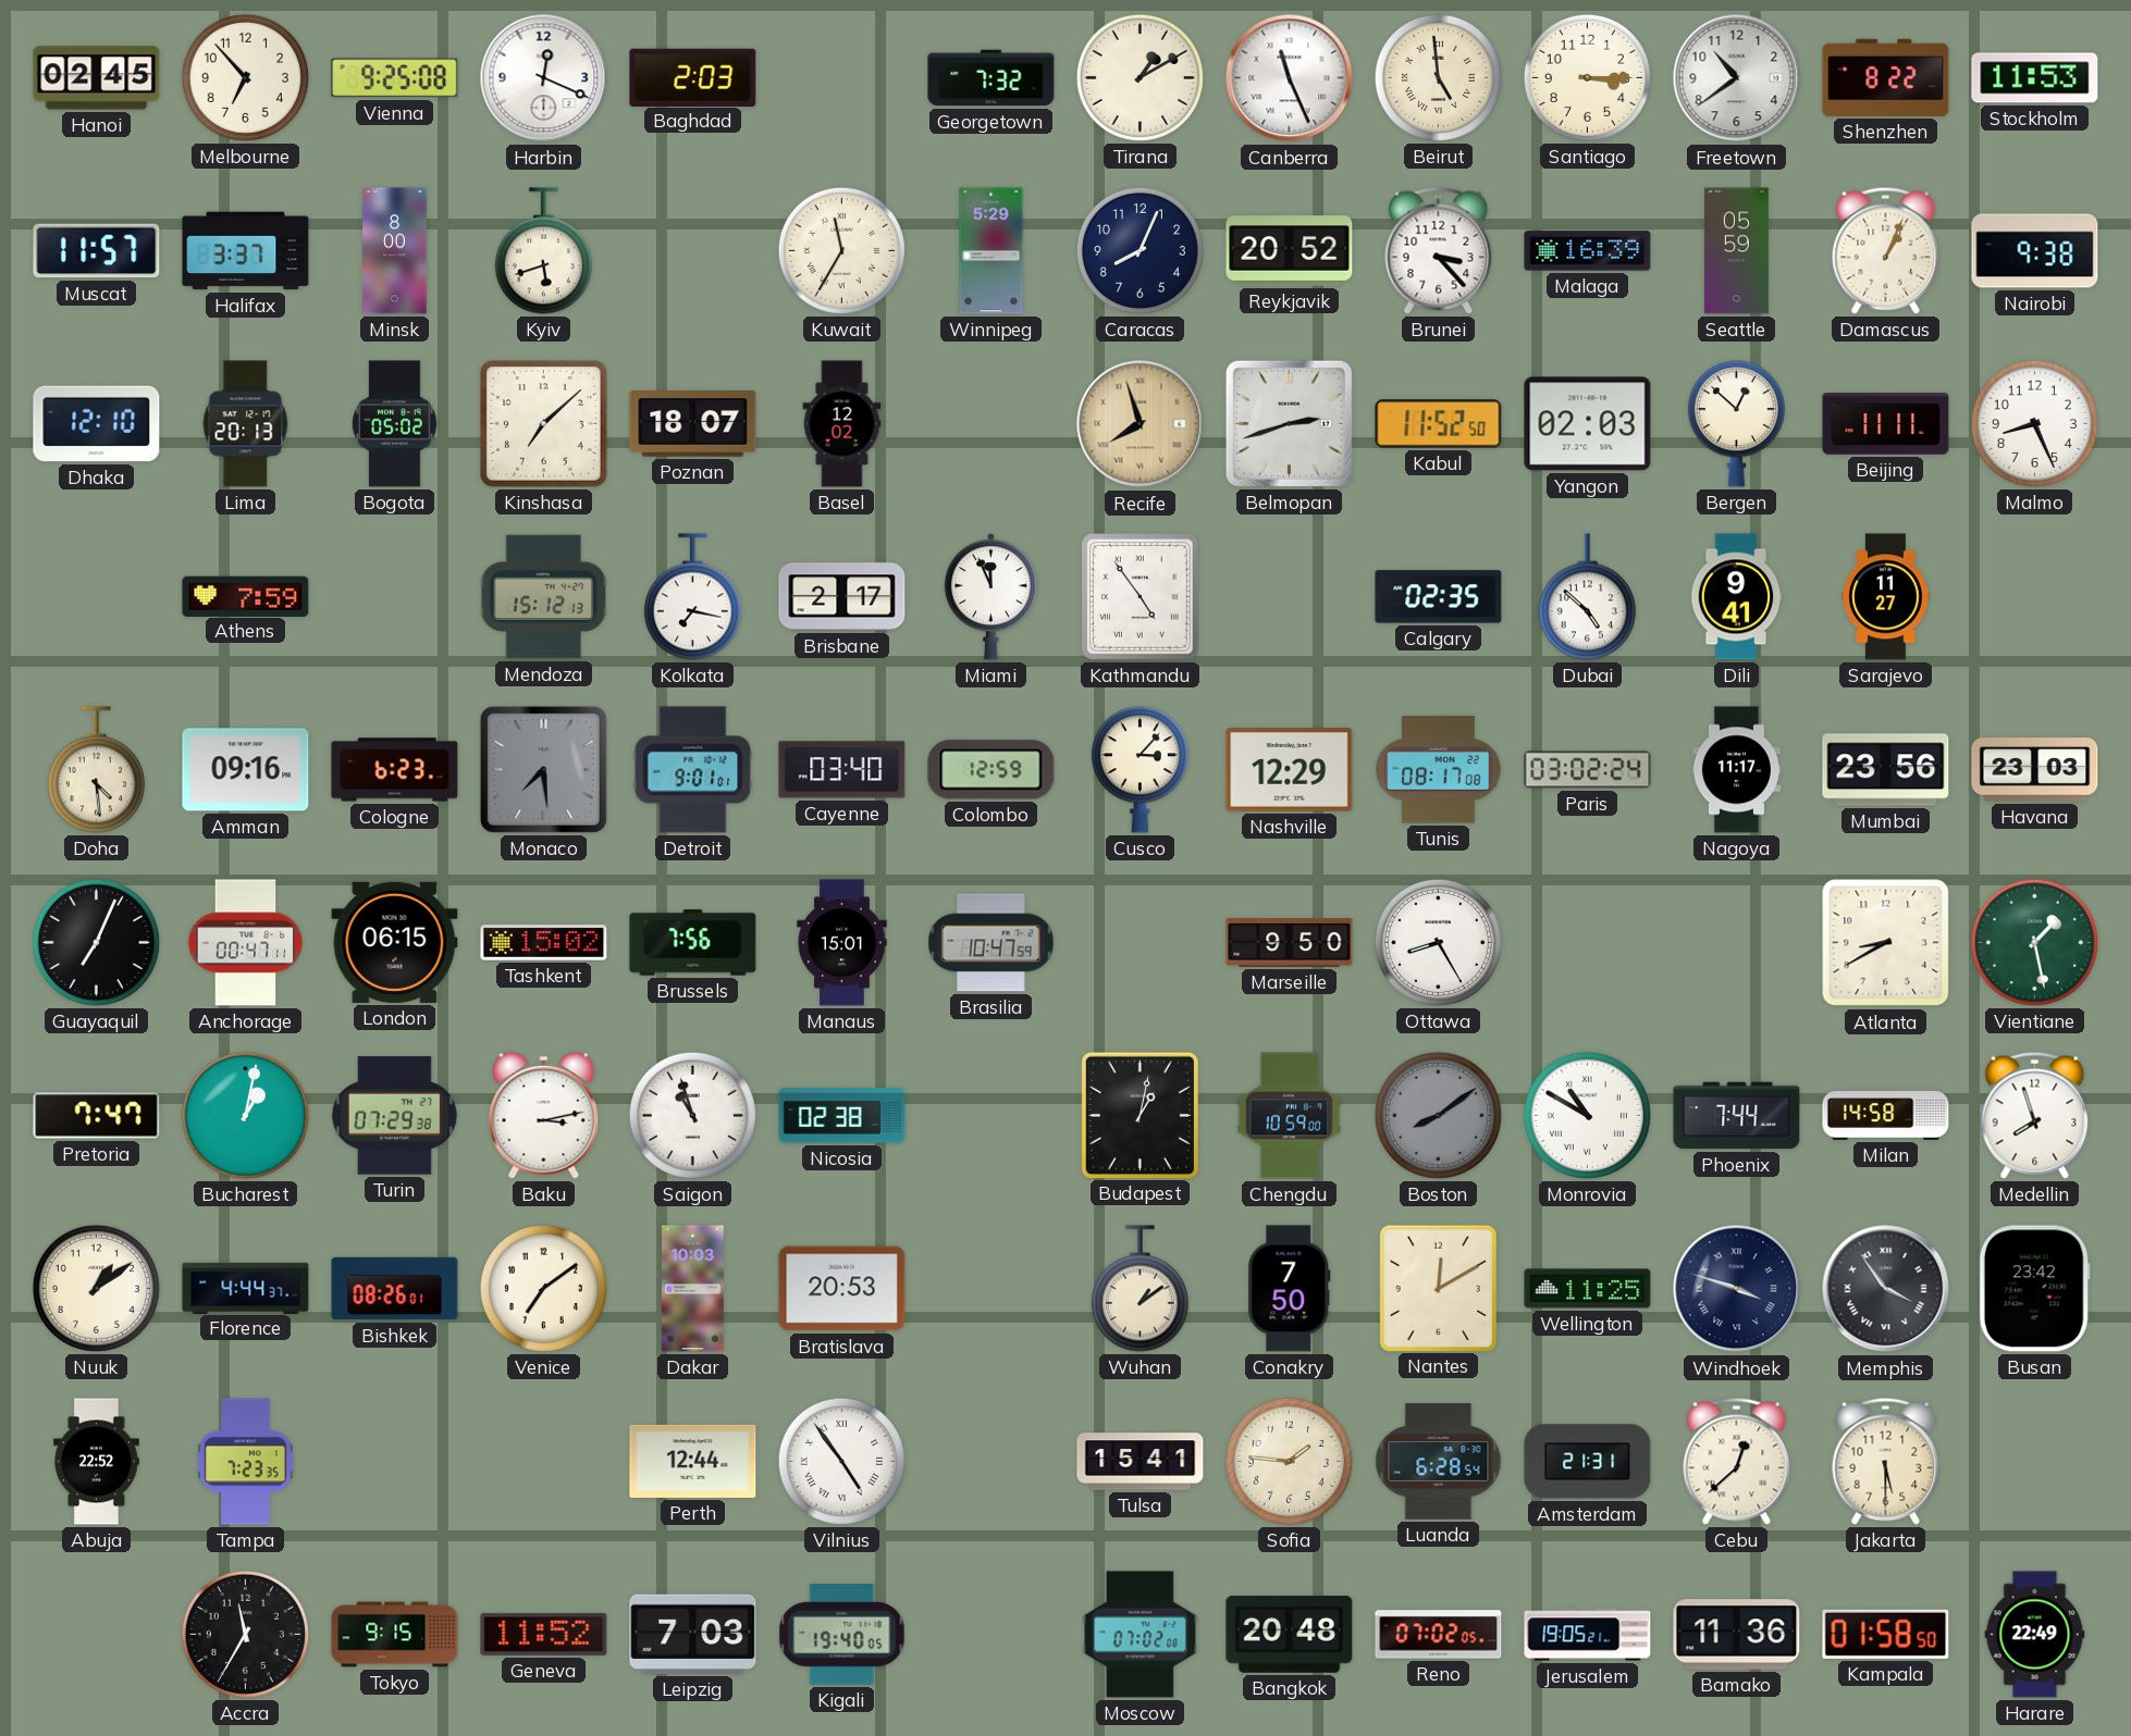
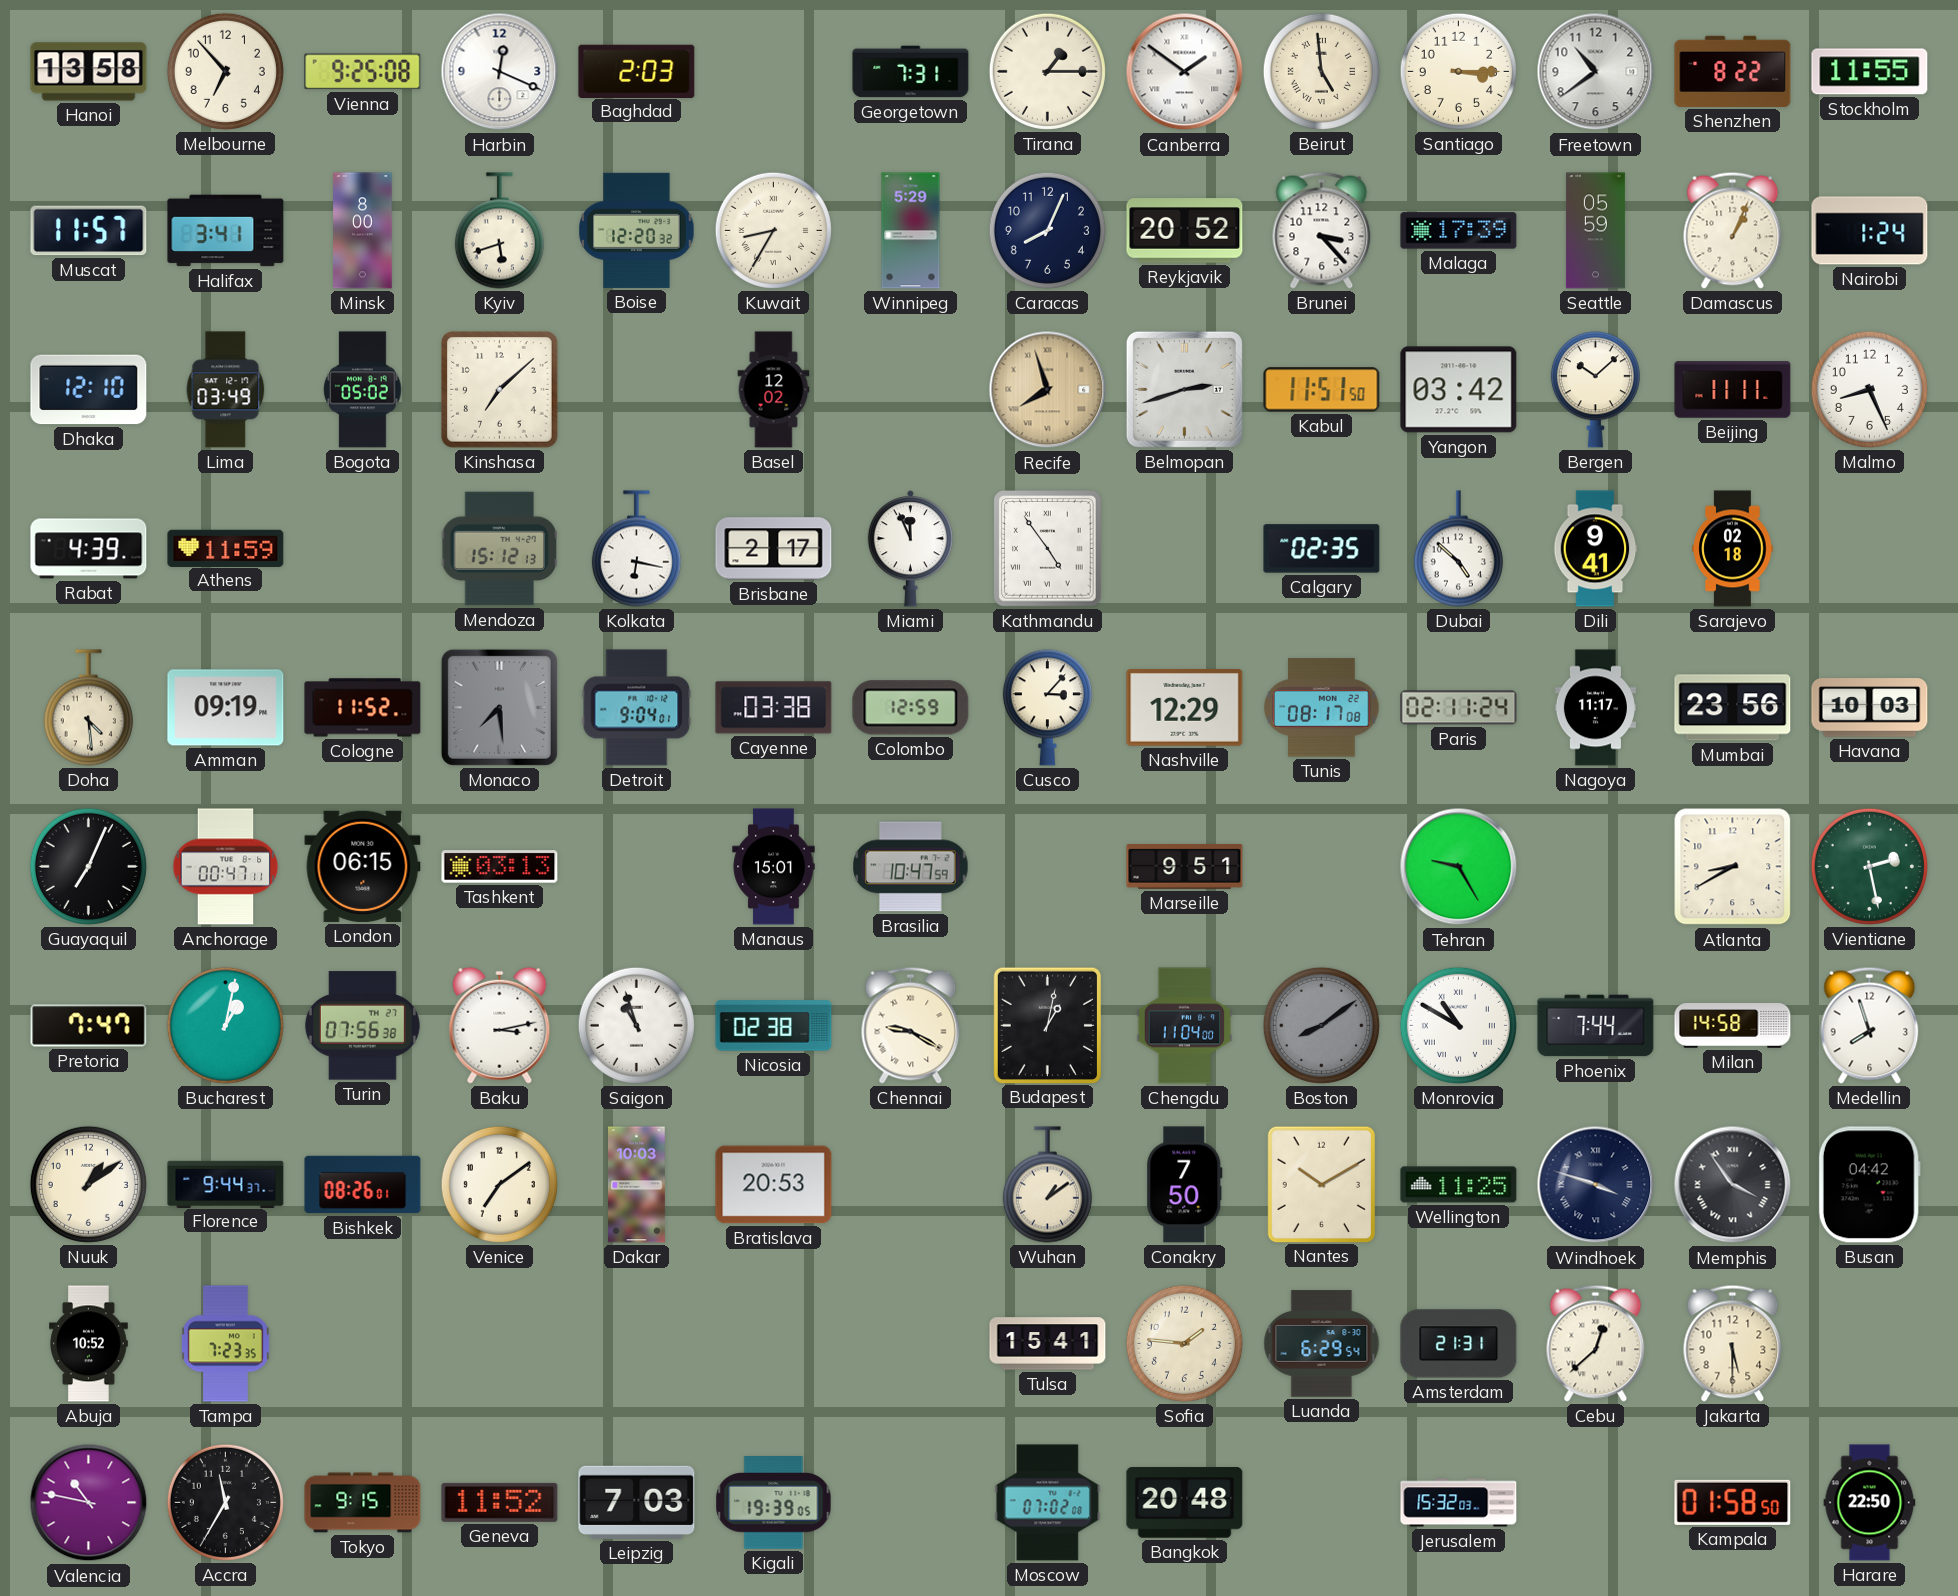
Hanoi: 02:45 -> 13:58 (89, 72)
Georgetown: 7:32 -> 7:31 (911, 72)
Tirana: 1:10 -> 1:15 (1047, 71)
Canberra: 11:26 -> 1:51 (1185, 72)
Stockholm: 11:53 -> 11:55 (1870, 72)
Halifax: 3:37 -> 3:41 (226, 231)
Boise: none -> 12:20 (637, 230)
Kuwait: 11:35 -> 8:35 (773, 230)
Malaga: 16:39 -> 17:39 (1459, 231)
Nairobi: 9:38 -> 1:24 (1870, 231)
Lima: 20:13 -> 03:49 (226, 390)
Poznan: 18:07 -> none (693, 424)
Kabul: 11:52 -> 11:51 (1322, 390)
Yangon: 02:03 -> 03:42 (1459, 390)
Bergen: 12:52 -> 10:08 (1595, 390)
Rabat: none -> 4:39 (89, 549)
Athens: 7:59 -> 11:59 (226, 548)
Kolkata: 7:17 -> 6:17 (636, 549)
Sarajevo: 11:27 -> 02:18 (1733, 549)
Amman: 09:16 -> 09:19 (226, 708)
Cologne: 6:23 -> 11:52 (363, 708)
Detroit: 9:01 -> 9:04 (637, 708)
Cayenne: 03:40 -> 03:38 (774, 708)
Paris: 03:02 -> 02:11 (1459, 708)
Havana: 23:03 -> 10:03 (1870, 708)
Tashkent: 15:02 -> 03:13 (500, 867)
Brussels: 7:56 -> none (693, 943)
Marseille: 9:50 -> 9:51 (1185, 867)
Ottawa: 8:25 -> none (1438, 942)
Tehran: none -> 9:25 (1459, 867)
Vientiane: 1:28 -> 2:28 (1869, 866)
Turin: 07:29 -> 07:56 (362, 1026)
Chennai: none -> 9:20 (911, 1025)
Chengdu: 10:59 -> 11:04 (1185, 1026)
Florence: 4:44 -> 9:44 (226, 1184)
Nantes: 12:10 -> 10:10 (1321, 1184)
Busan: 23:42 -> 04:42 (1869, 1185)
Abuja: 22:52 -> 10:52 (89, 1344)
Perth: 12:44 -> none (693, 1461)
Vilnius: 4:54 -> none (841, 1461)
Luanda: 6:28 -> 6:29 (1322, 1344)
Valencia: none -> 10:47 (89, 1503)
Kigali: 19:40 -> 19:39 (774, 1503)
Reno: 07:02 -> none (1439, 1635)
Jerusalem: 19:05 -> 15:32 (1459, 1503)
Bamako: 11:36 -> none (1737, 1635)
Harare: 22:49 -> 22:50 (1870, 1503)
